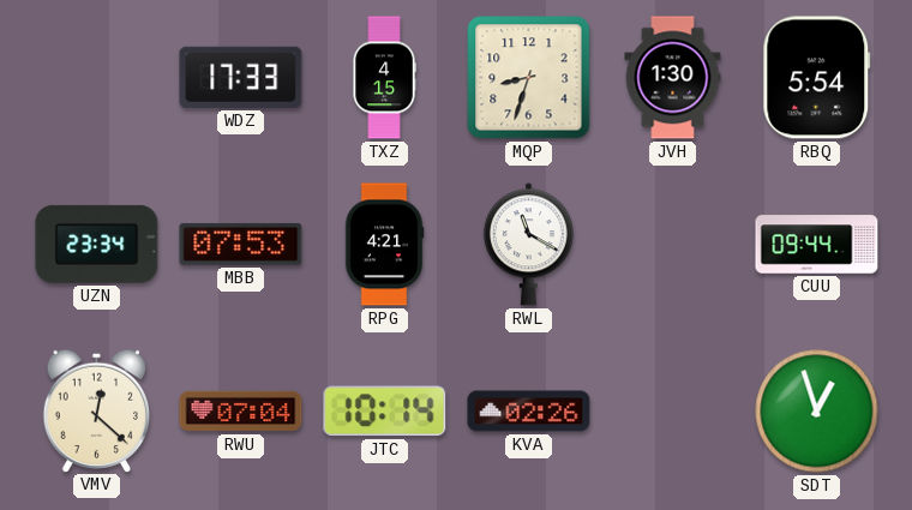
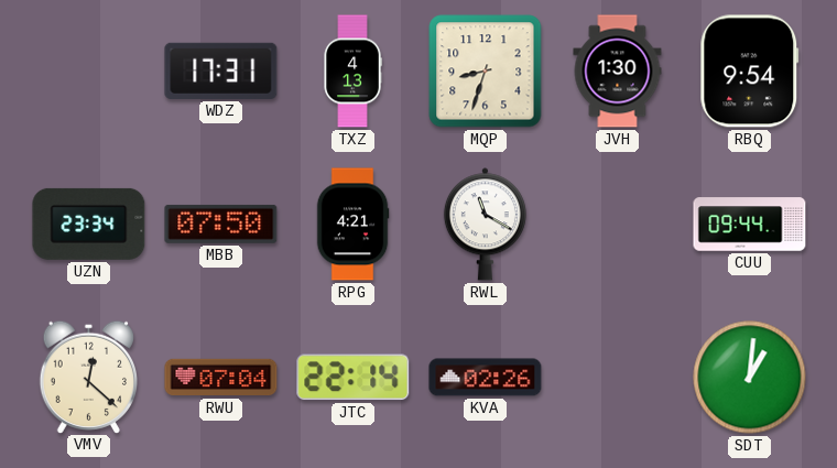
WDZ: 17:33 -> 17:31 (221, 70)
TXZ: 4:15 -> 4:13 (352, 72)
RBQ: 5:54 -> 9:54 (750, 72)
MBB: 07:53 -> 07:50 (221, 224)
JTC: 10:14 -> 22:14 (354, 378)
SDT: 12:57 -> 1:01 (750, 378)
